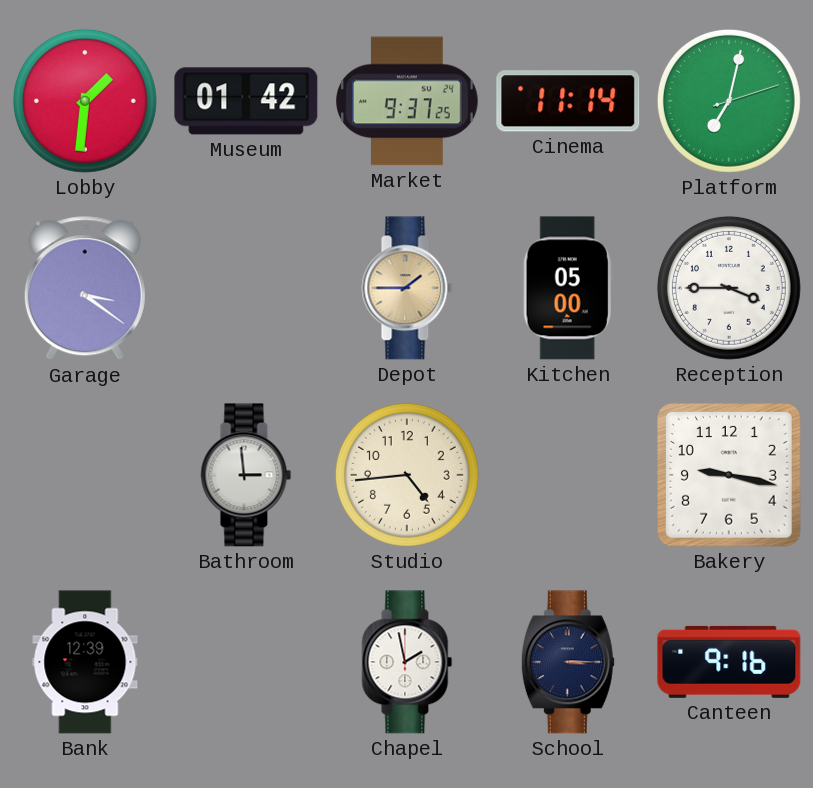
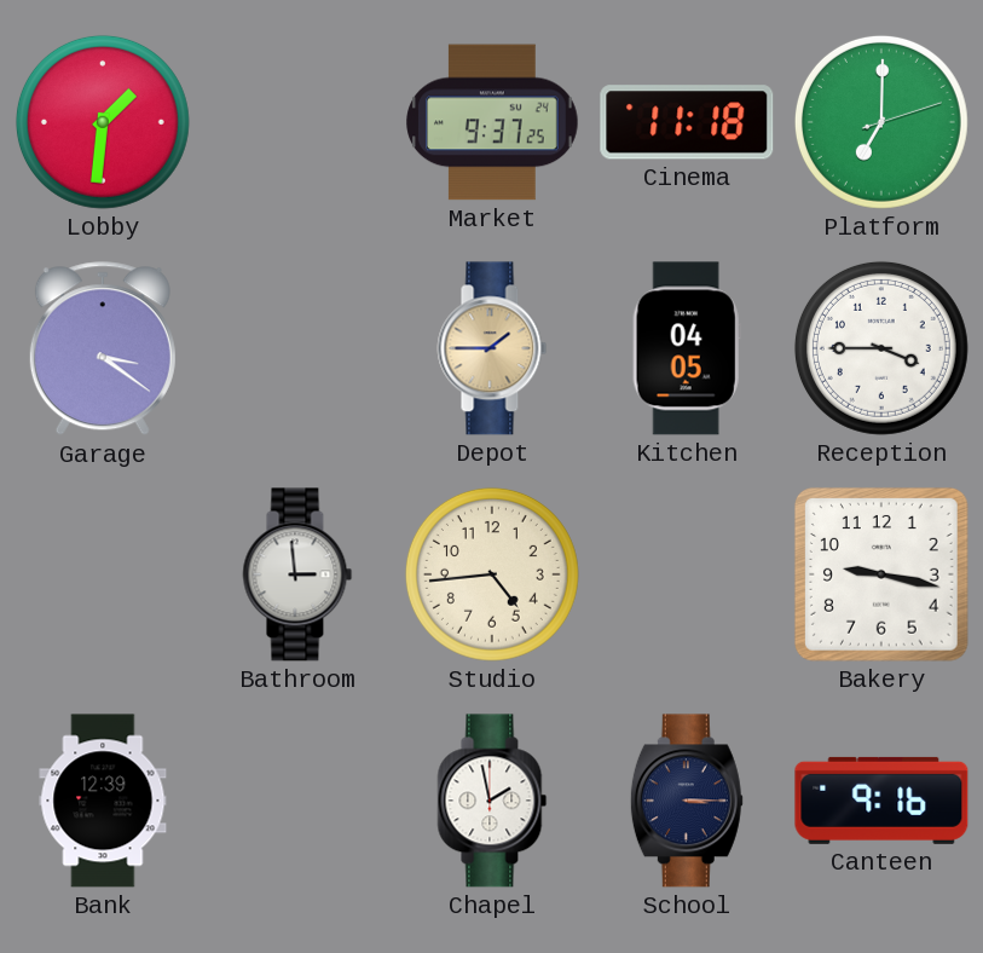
Museum: 01:42 -> none (246, 101)
Cinema: 11:14 -> 11:18 (687, 122)
Platform: 7:02 -> 7:00 (881, 122)
Kitchen: 05:00 -> 04:05 (687, 348)
